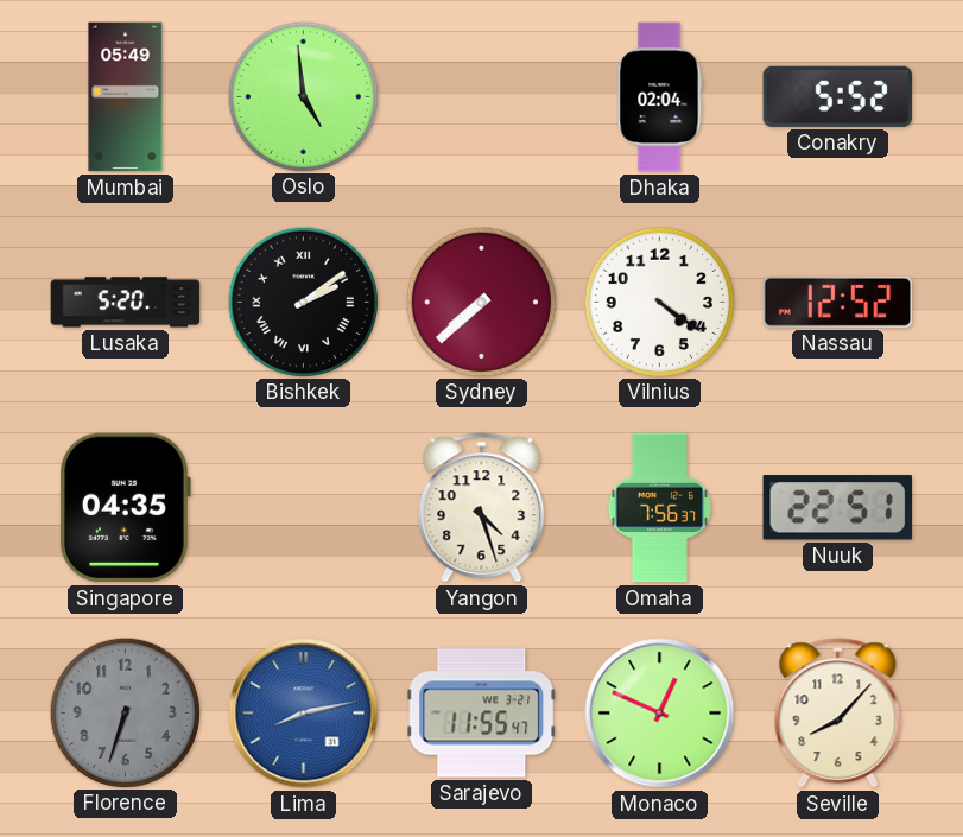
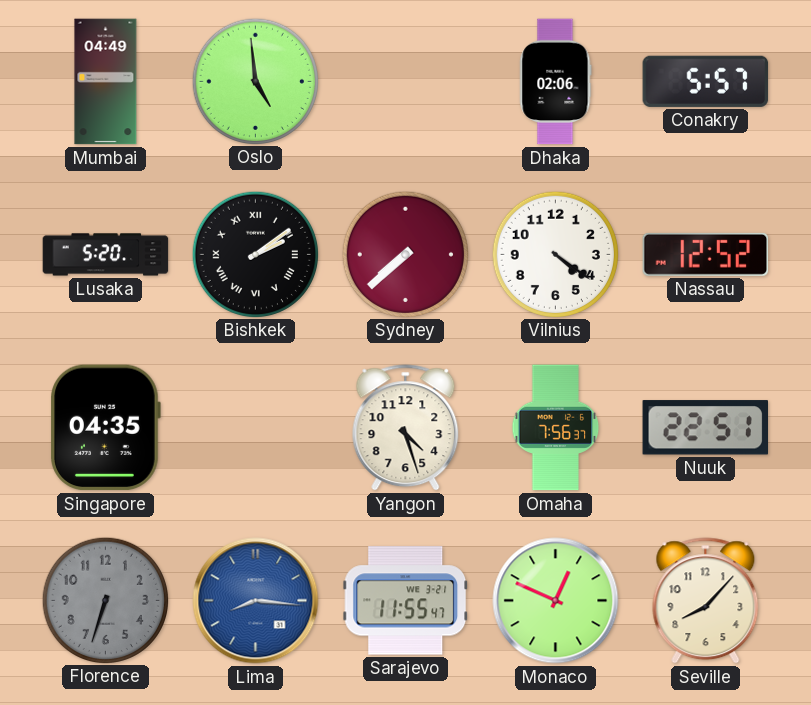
Mumbai: 05:49 -> 04:49 (106, 82)
Dhaka: 02:04 -> 02:06 (556, 82)
Conakry: 5:52 -> 5:57 (706, 81)
Lima: 8:13 -> 8:16 (256, 601)
